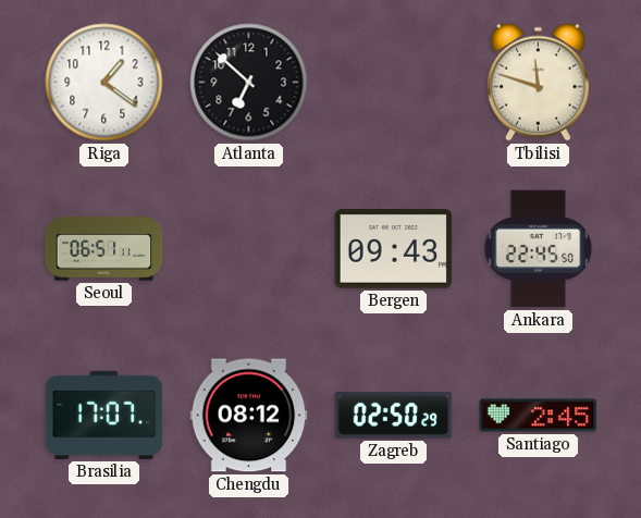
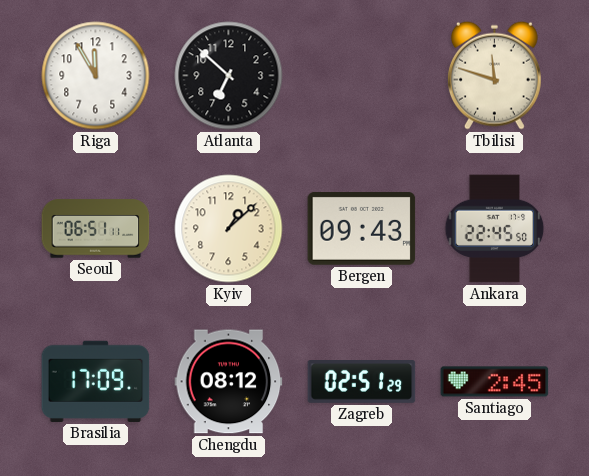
Riga: 1:21 -> 11:55 (96, 76)
Kyiv: none -> 1:08 (229, 229)
Brasilia: 17:07 -> 17:09 (96, 381)
Zagreb: 02:50 -> 02:51 (362, 382)
